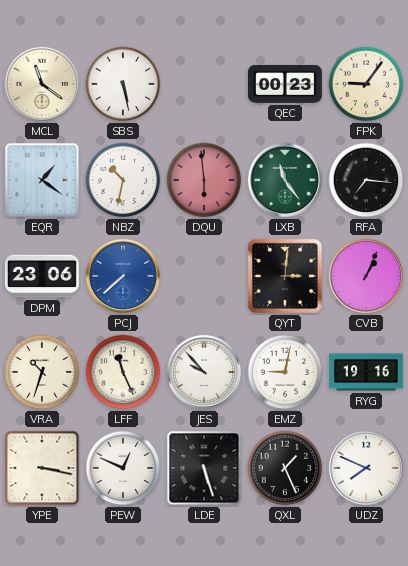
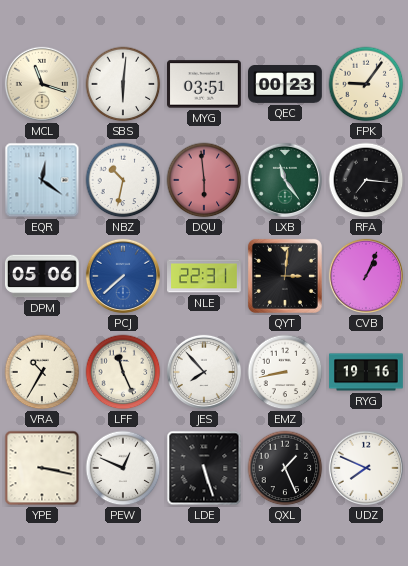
MCL: 11:21 -> 11:18 (42, 84)
SBS: 5:28 -> 6:01 (123, 84)
MYG: none -> 03:51 (205, 84)
EQR: 1:21 -> 12:21 (42, 180)
DPM: 23:06 -> 05:06 (43, 276)
NLE: none -> 22:31 (205, 276)
VRA: 10:33 -> 10:35 (42, 372)
JES: 9:53 -> 7:53 (204, 372)
EMZ: 9:02 -> 8:43 (285, 372)
